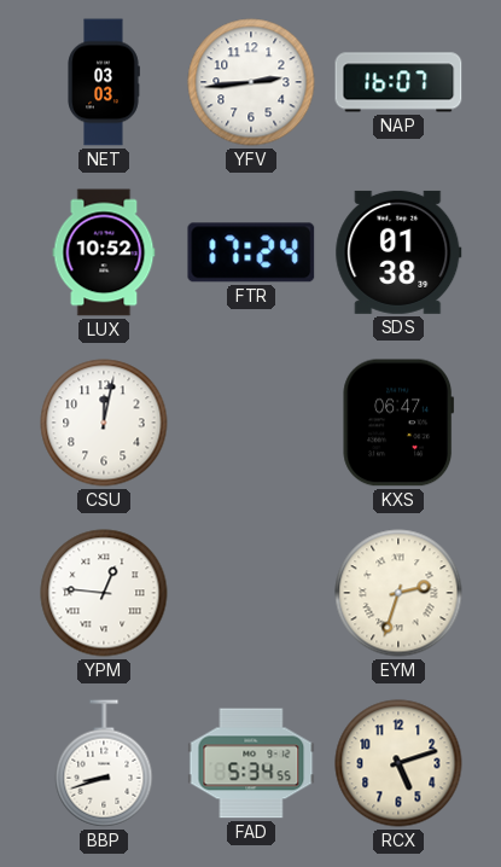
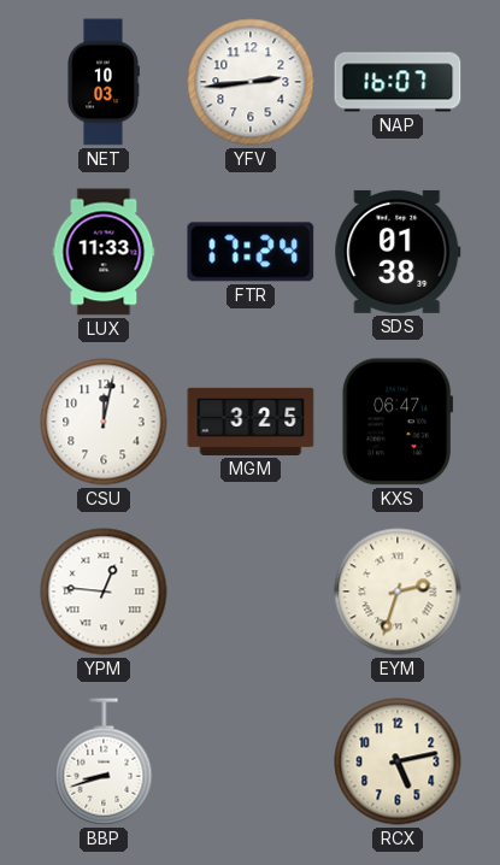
NET: 03:03 -> 10:03 (104, 82)
LUX: 10:52 -> 11:33 (104, 252)
MGM: none -> 3:25 (251, 422)
FAD: 5:34 -> none (251, 763)
RCX: 5:12 -> 5:13 (398, 761)
